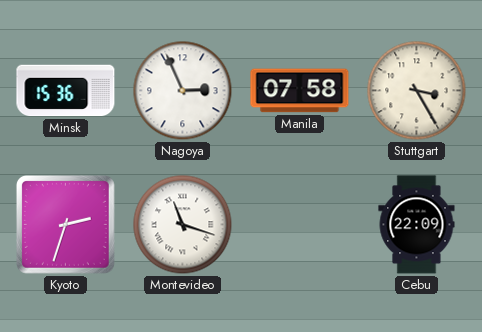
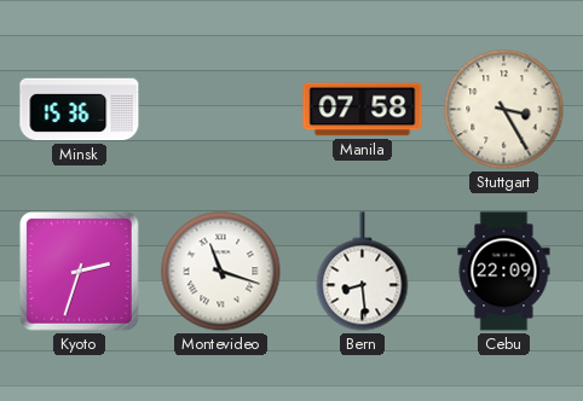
Nagoya: 2:56 -> none (183, 91)
Bern: none -> 8:29 (363, 272)
